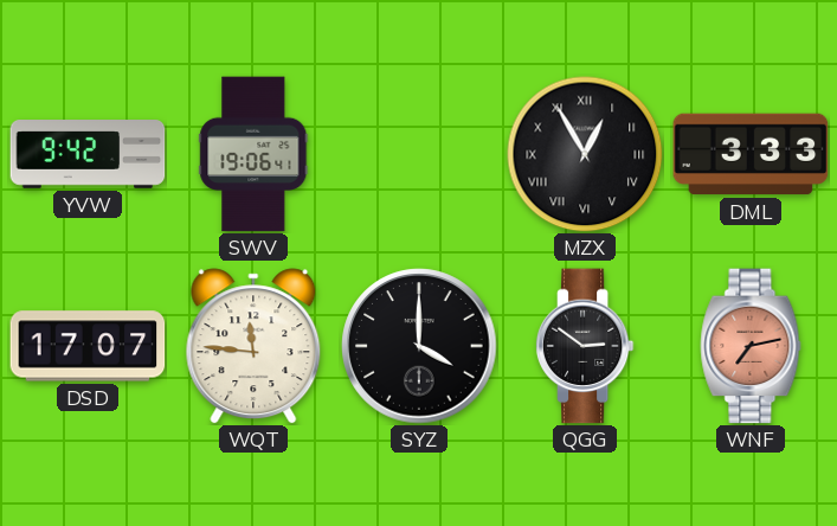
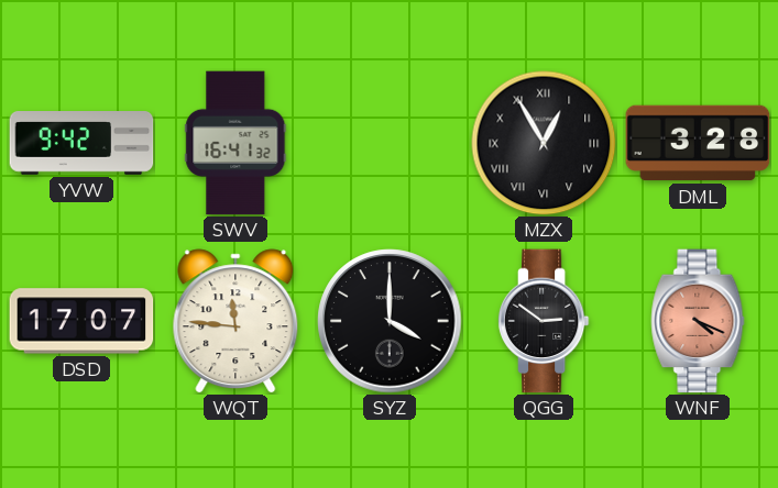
SWV: 19:06 -> 16:41 (235, 143)
DML: 3:33 -> 3:28 (698, 143)
WNF: 7:13 -> 4:19 (698, 321)
